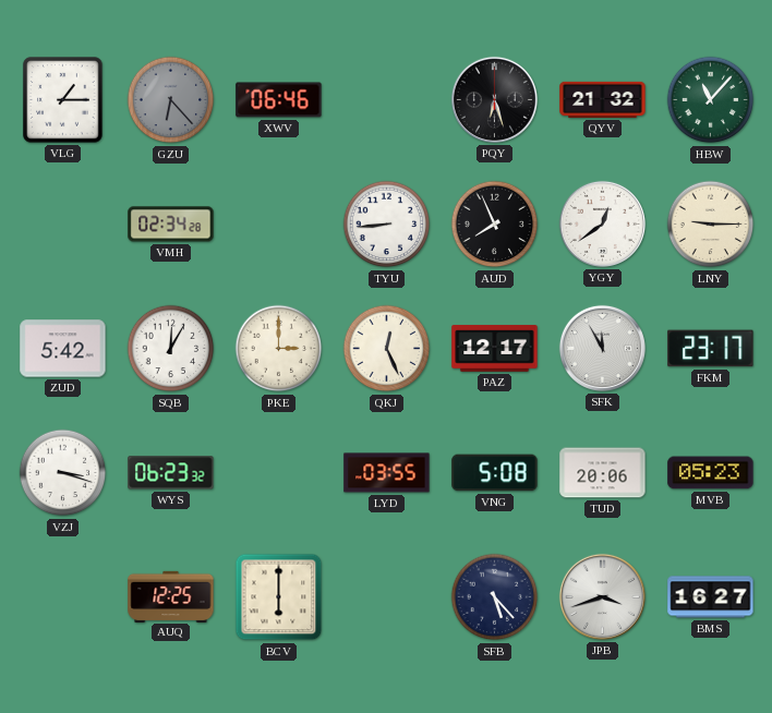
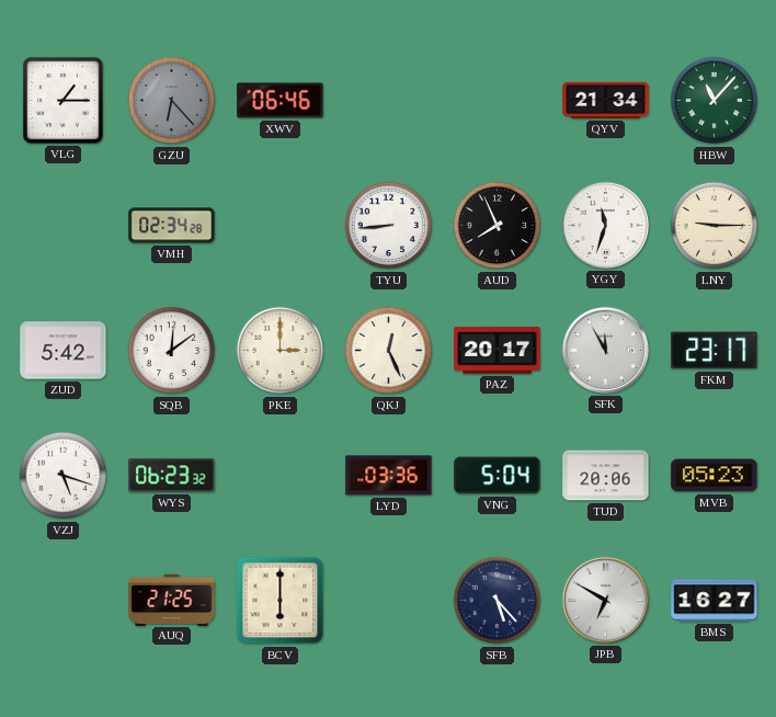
PQY: 6:27 -> none (494, 99)
QYV: 21:32 -> 21:34 (606, 100)
YGY: 12:39 -> 11:33 (605, 225)
SQB: 12:05 -> 12:09 (172, 351)
PAZ: 12:17 -> 20:17 (498, 351)
VZJ: 3:18 -> 5:18 (64, 476)
LYD: 03:55 -> 03:36 (389, 476)
VNG: 5:08 -> 5:04 (498, 476)
AUQ: 12:25 -> 21:25 (172, 600)
JPB: 3:42 -> 6:50 (605, 600)
